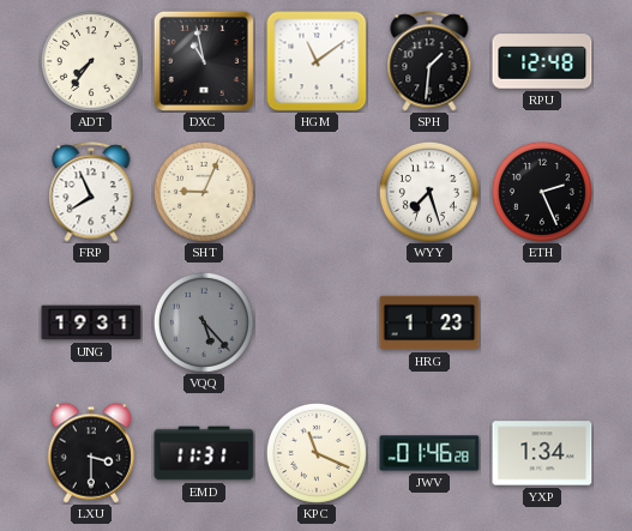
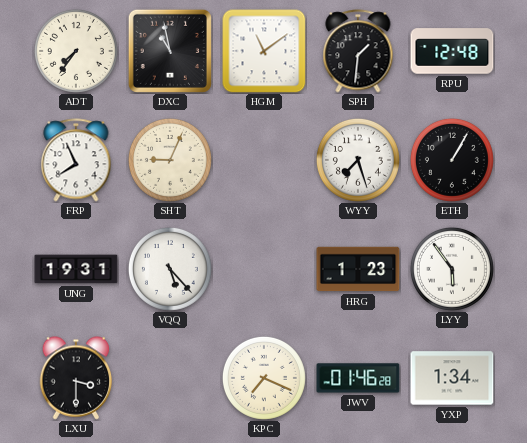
ETH: 2:26 -> 1:05 (452, 160)
VQQ dial: grey -> white (170, 269)
LYY: none -> 5:54 (452, 269)
EMD: 11:31 -> none (204, 453)
KPC: 11:19 -> 7:19 (264, 378)
